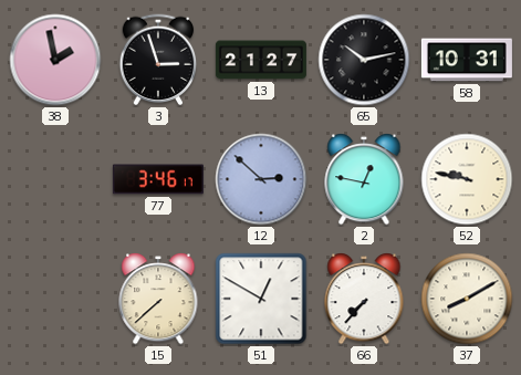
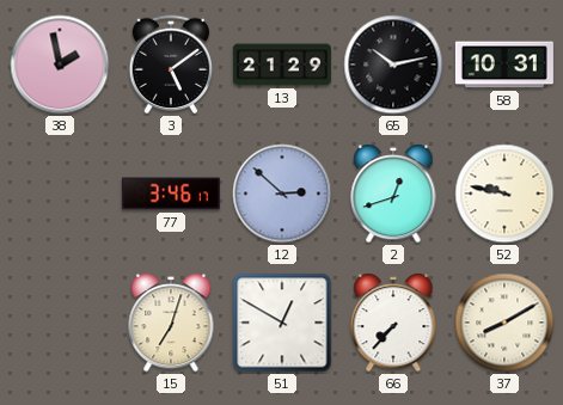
3: 2:57 -> 5:09 (171, 65)
13: 21:27 -> 21:29 (282, 65)
2: 12:47 -> 12:42 (393, 195)
15: 7:38 -> 7:03 (171, 324)
